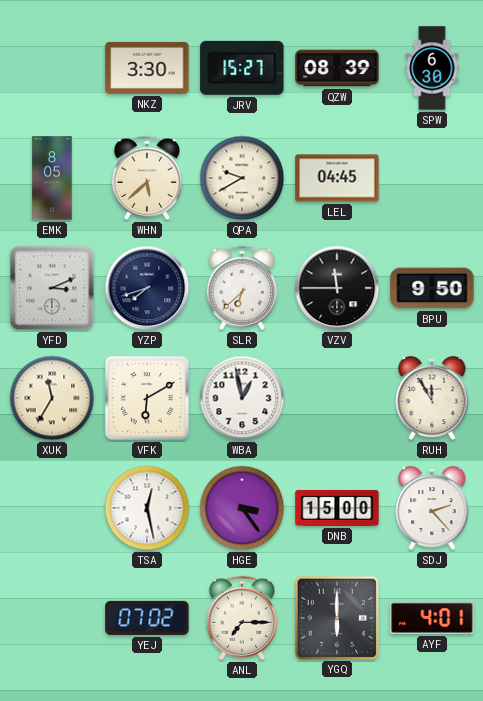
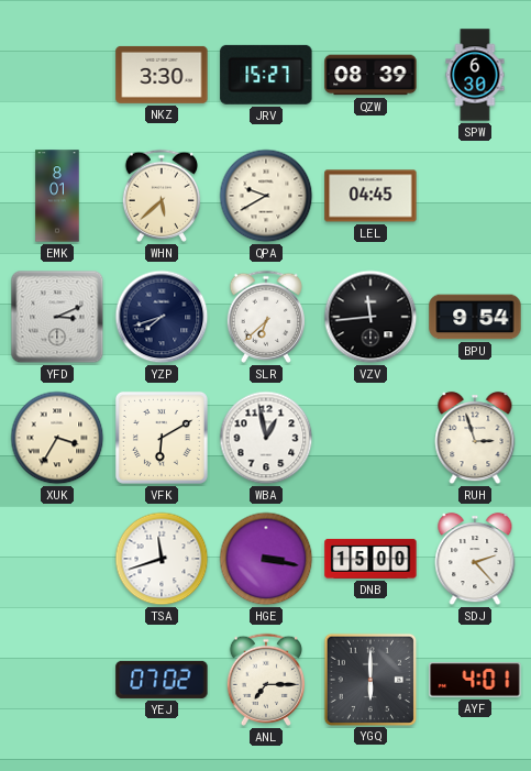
EMK: 8:05 -> 8:01 (57, 196)
VZV: 11:45 -> 11:44 (370, 317)
BPU: 9:50 -> 9:54 (475, 317)
XUK: 11:35 -> 3:35 (57, 438)
RUH: 11:55 -> 2:57 (475, 438)
TSA: 12:28 -> 11:42 (162, 559)
HGE: 3:24 -> 3:17 (266, 559)
